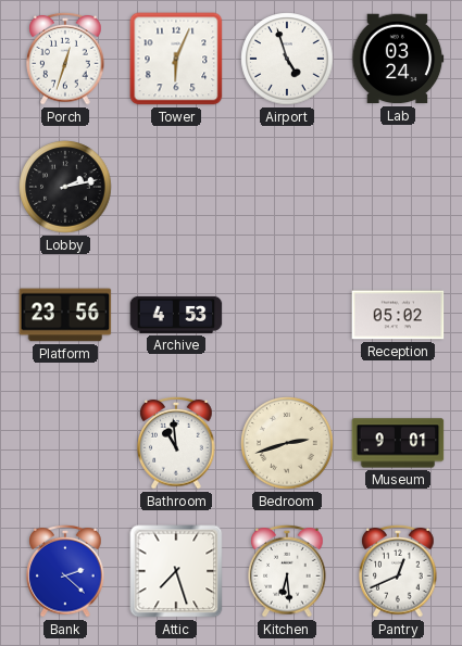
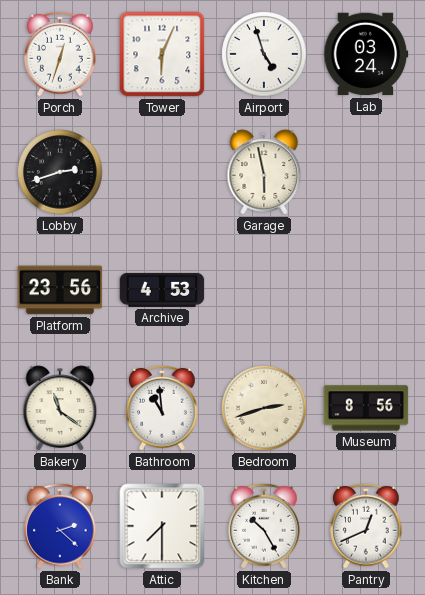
Lobby: 2:13 -> 2:42 (60, 172)
Garage: none -> 5:58 (264, 172)
Reception: 05:02 -> none (398, 315)
Bakery: none -> 11:21 (60, 408)
Museum: 9:01 -> 8:56 (366, 408)
Attic: 7:27 -> 7:30 (162, 526)
Kitchen: 6:29 -> 10:25 (264, 526)
